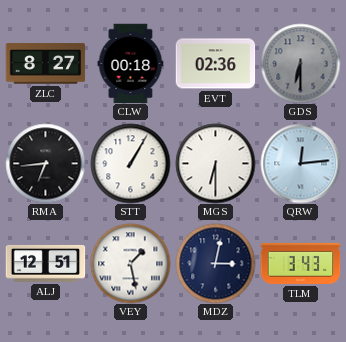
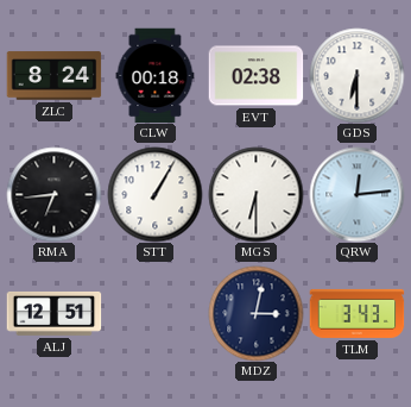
ZLC: 8:27 -> 8:24 (53, 76)
EVT: 02:36 -> 02:38 (255, 76)
GDS dial: grey -> white (356, 75)
VEY: 1:28 -> none (130, 263)
